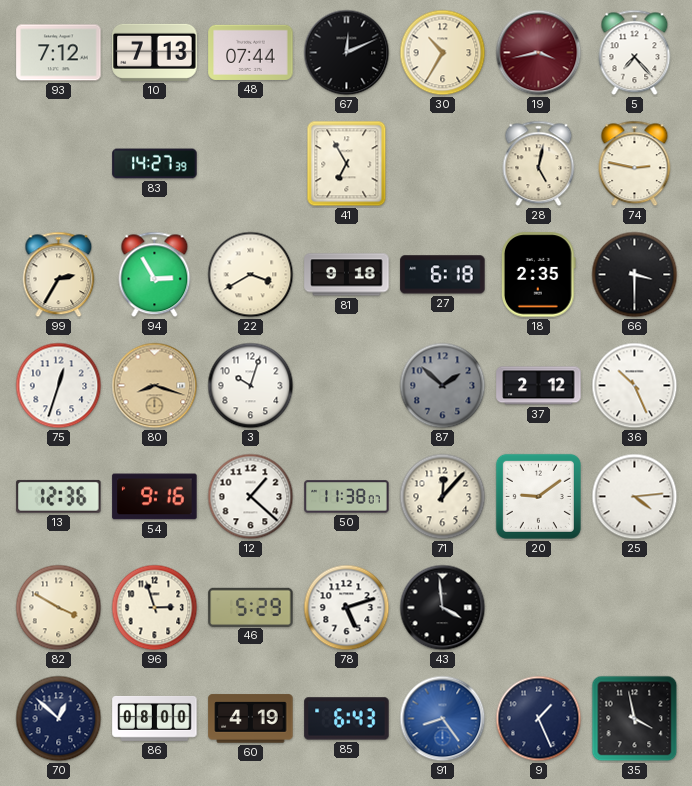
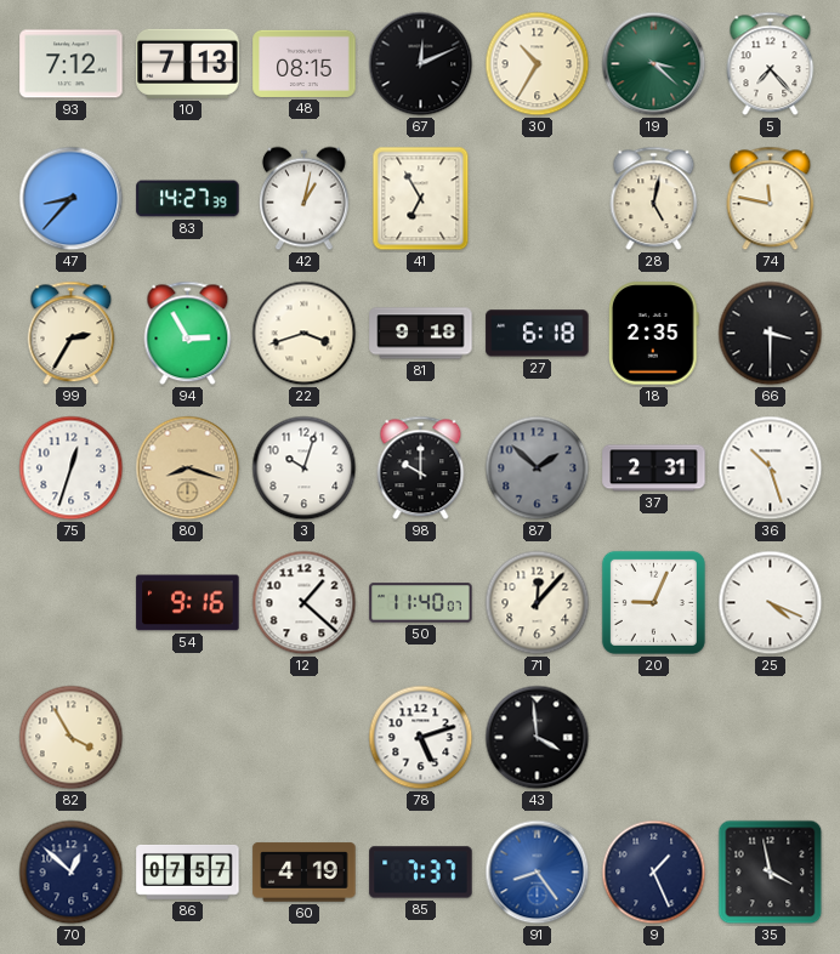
48: 07:44 -> 08:15 (305, 63)
19: 3:43 -> 3:22 (654, 64)
19 dial: burgundy -> green (654, 64)
47: none -> 8:37 (72, 199)
42: none -> 1:02 (305, 199)
74: 2:47 -> 11:47 (771, 199)
22: 3:40 -> 3:42 (305, 334)
98: none -> 10:00 (421, 469)
37: 2:12 -> 2:31 (654, 469)
36: 10:26 -> 10:27 (771, 469)
13: 12:36 -> none (59, 496)
50: 11:38 -> 11:40 (421, 603)
20: 9:09 -> 9:04 (653, 602)
25: 4:14 -> 4:19 (771, 603)
82: 3:50 -> 3:55 (72, 738)
96: 2:57 -> none (155, 608)
46: 5:29 -> none (251, 607)
86: 08:00 -> 07:57 (188, 871)
85: 6:43 -> 7:37 (421, 873)
